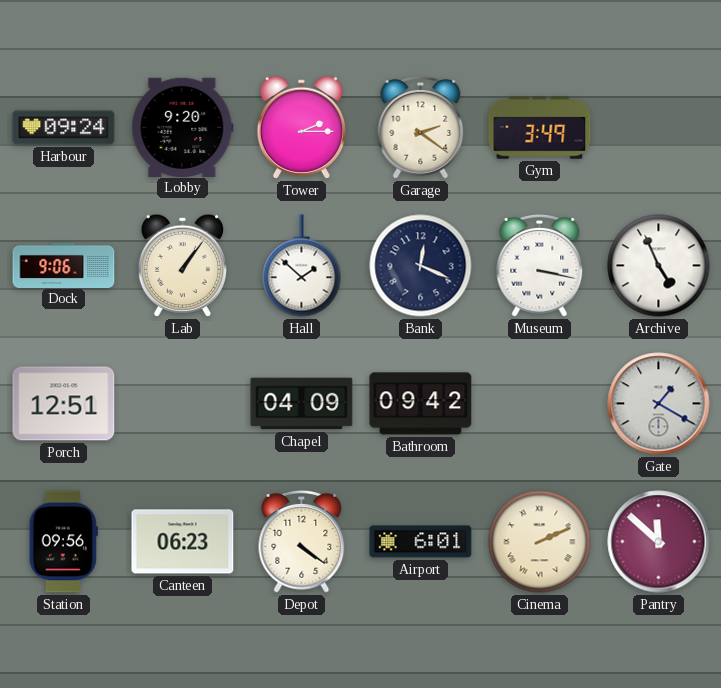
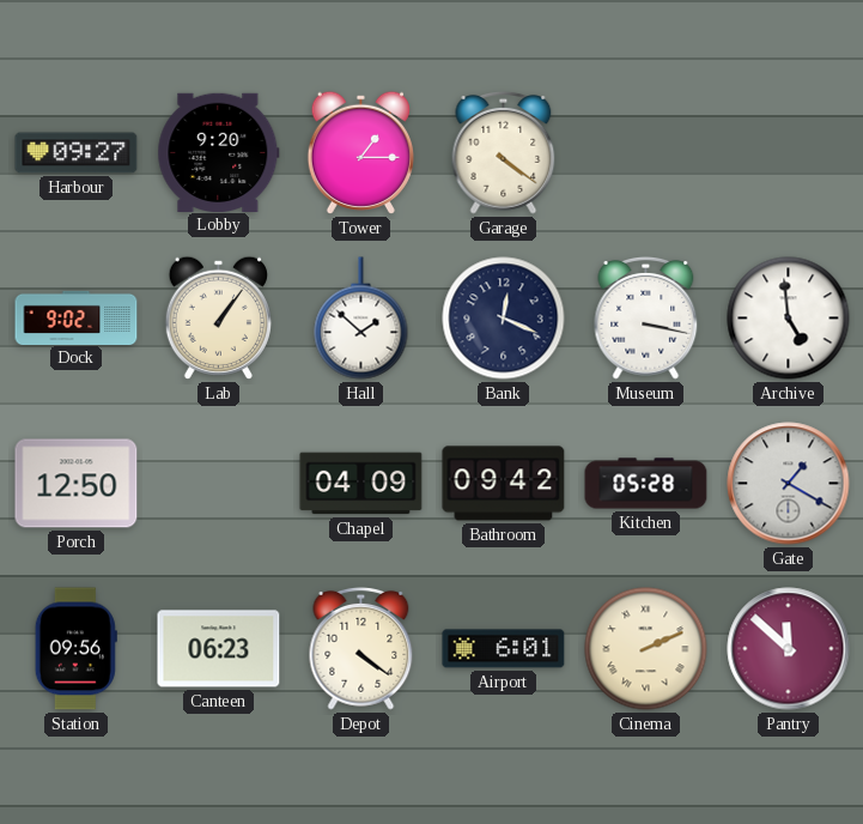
Harbour: 09:24 -> 09:27 (77, 153)
Tower: 2:15 -> 1:15 (360, 152)
Garage: 2:21 -> 4:21 (504, 152)
Gym: 3:49 -> none (540, 128)
Dock: 9:06 -> 9:02 (77, 317)
Archive: 4:56 -> 4:59 (789, 319)
Porch: 12:51 -> 12:50 (77, 484)
Kitchen: none -> 05:28 (646, 484)
